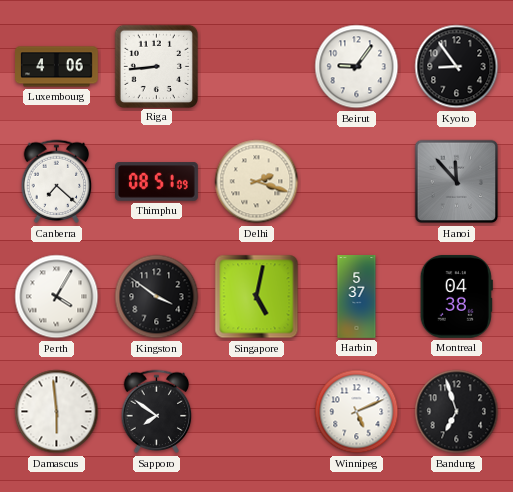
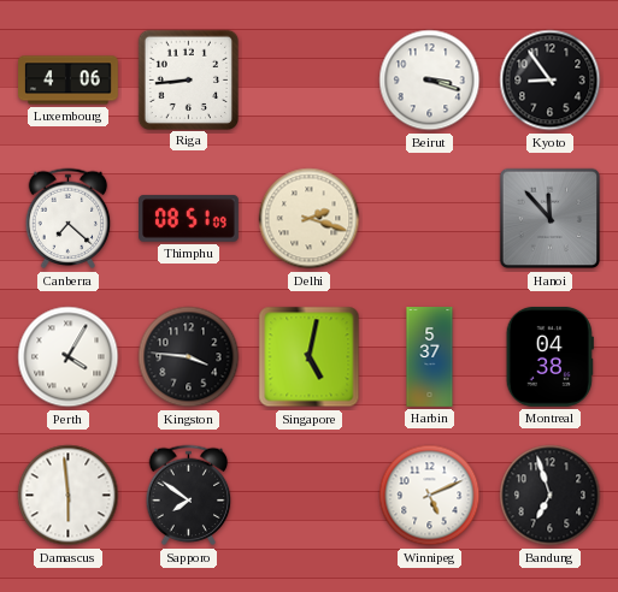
Beirut: 9:06 -> 3:18 (430, 81)
Kingston: 3:51 -> 3:46 (189, 357)
